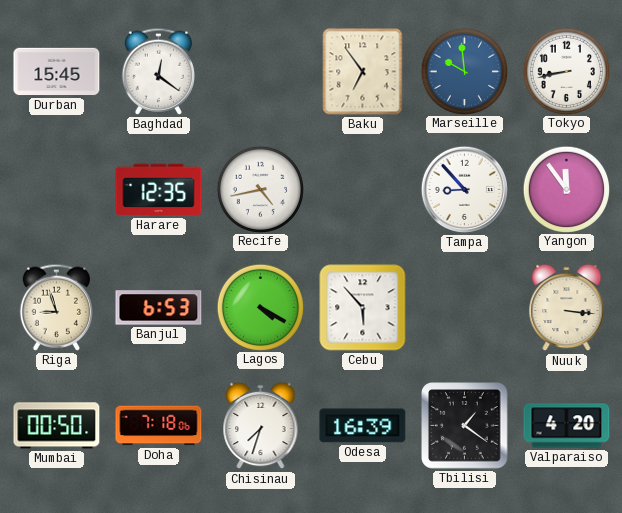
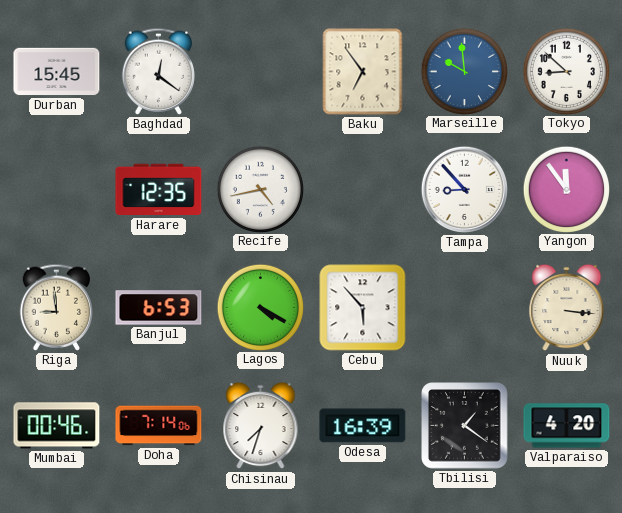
Tokyo: 8:43 -> 8:52 (566, 71)
Riga: 8:57 -> 8:59 (56, 307)
Mumbai: 00:50 -> 00:46 (57, 426)
Doha: 7:18 -> 7:14 (159, 426)
